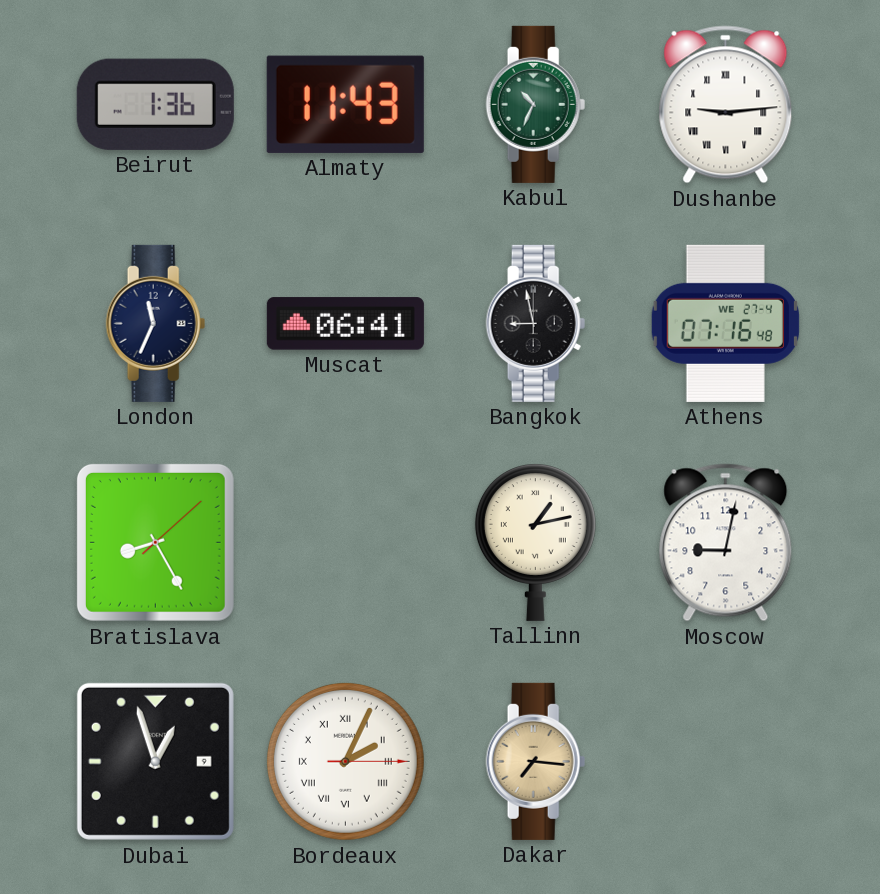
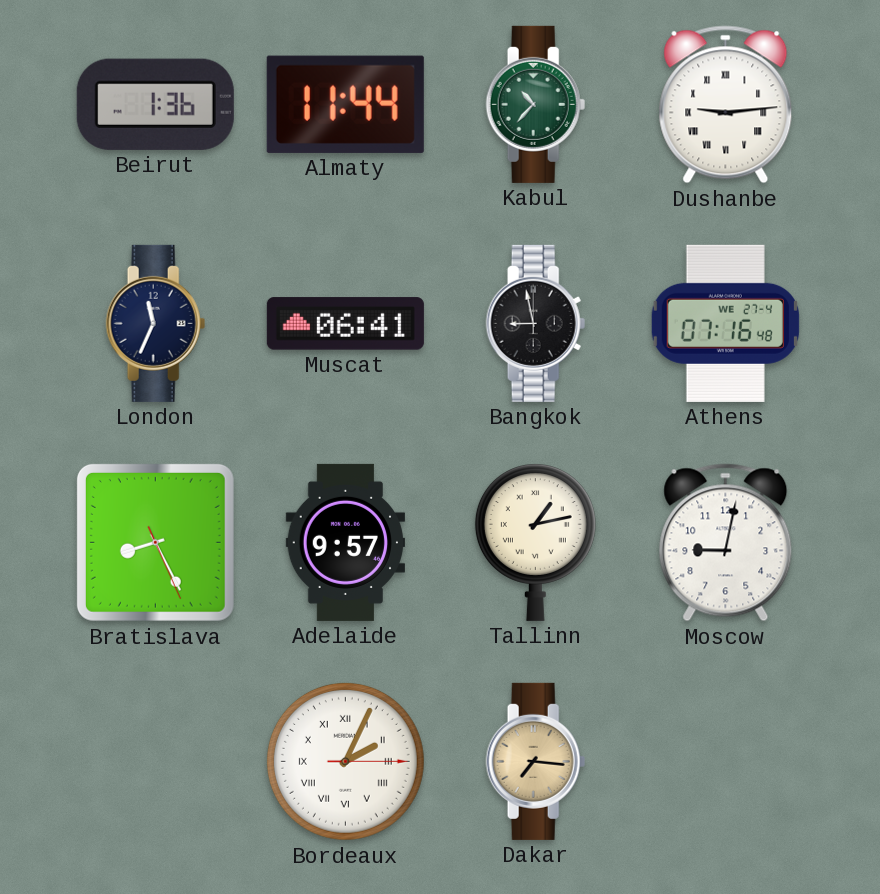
Almaty: 11:43 -> 11:44 (345, 104)
Kabul: 10:34 -> 10:37 (536, 104)
Bratislava: 8:25:08 -> 8:25:26 (155, 542)
Adelaide: none -> 9:57 (345, 542)
Dubai: 12:57 -> none (155, 761)
